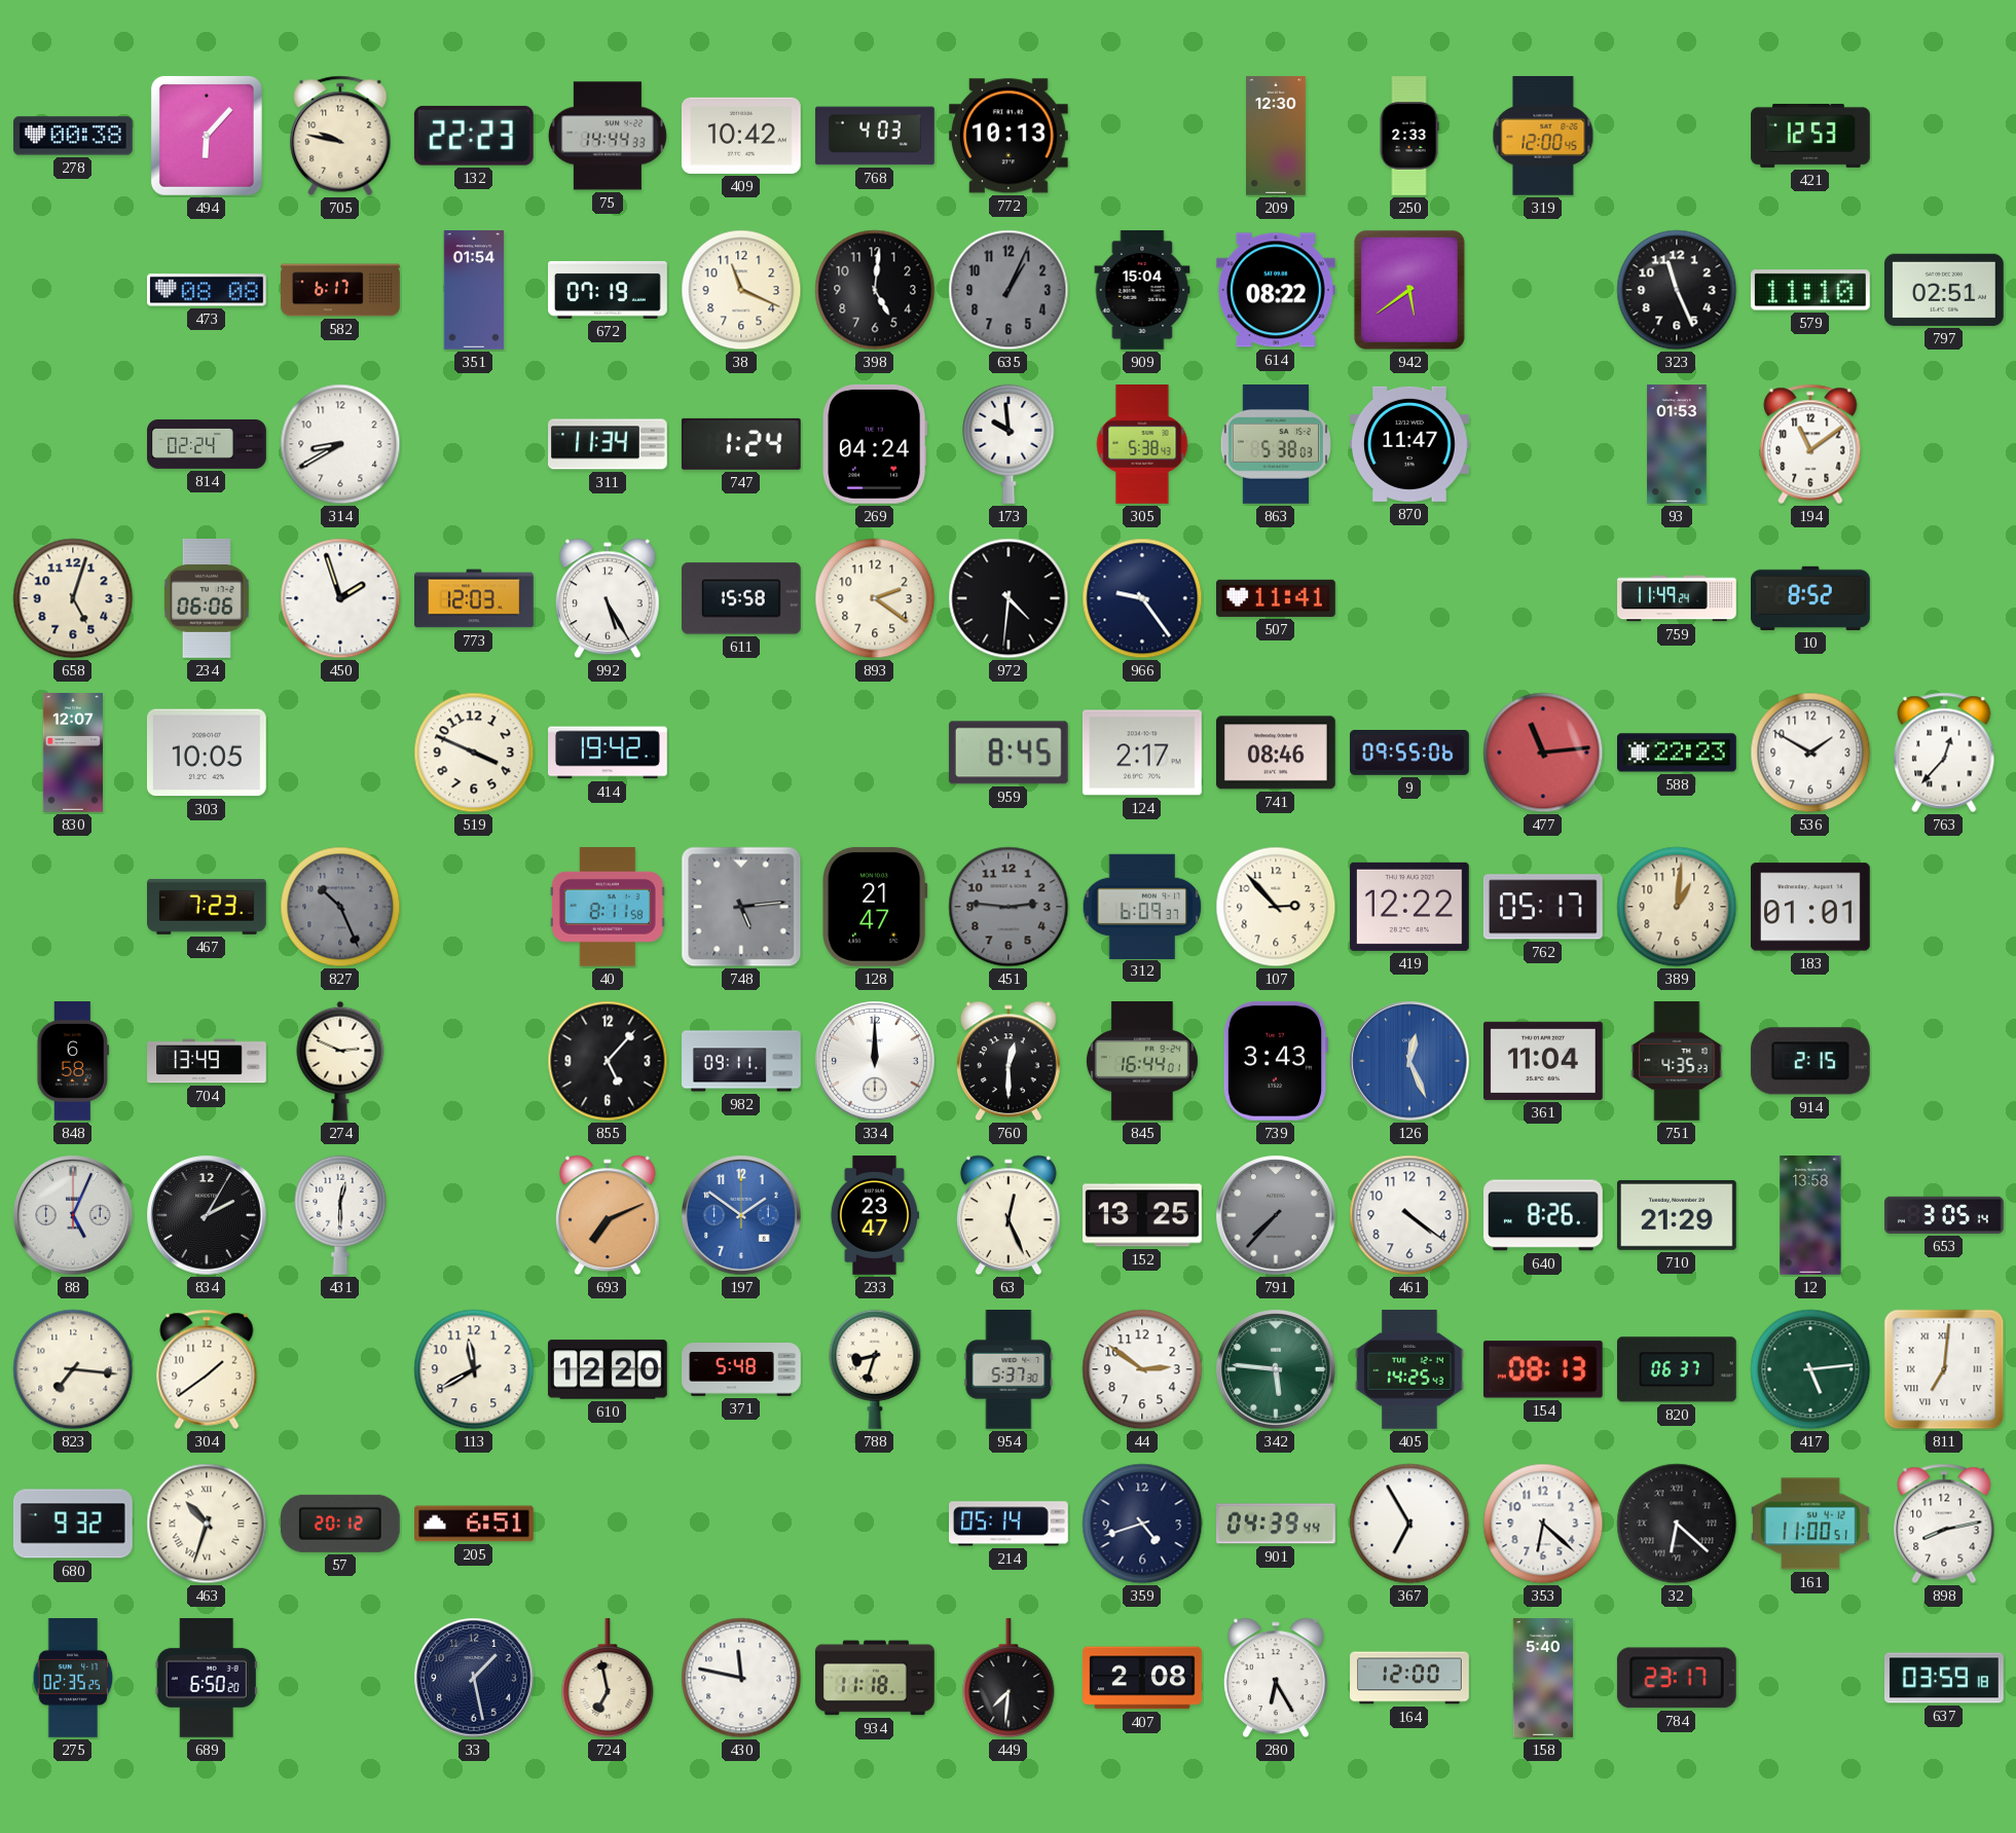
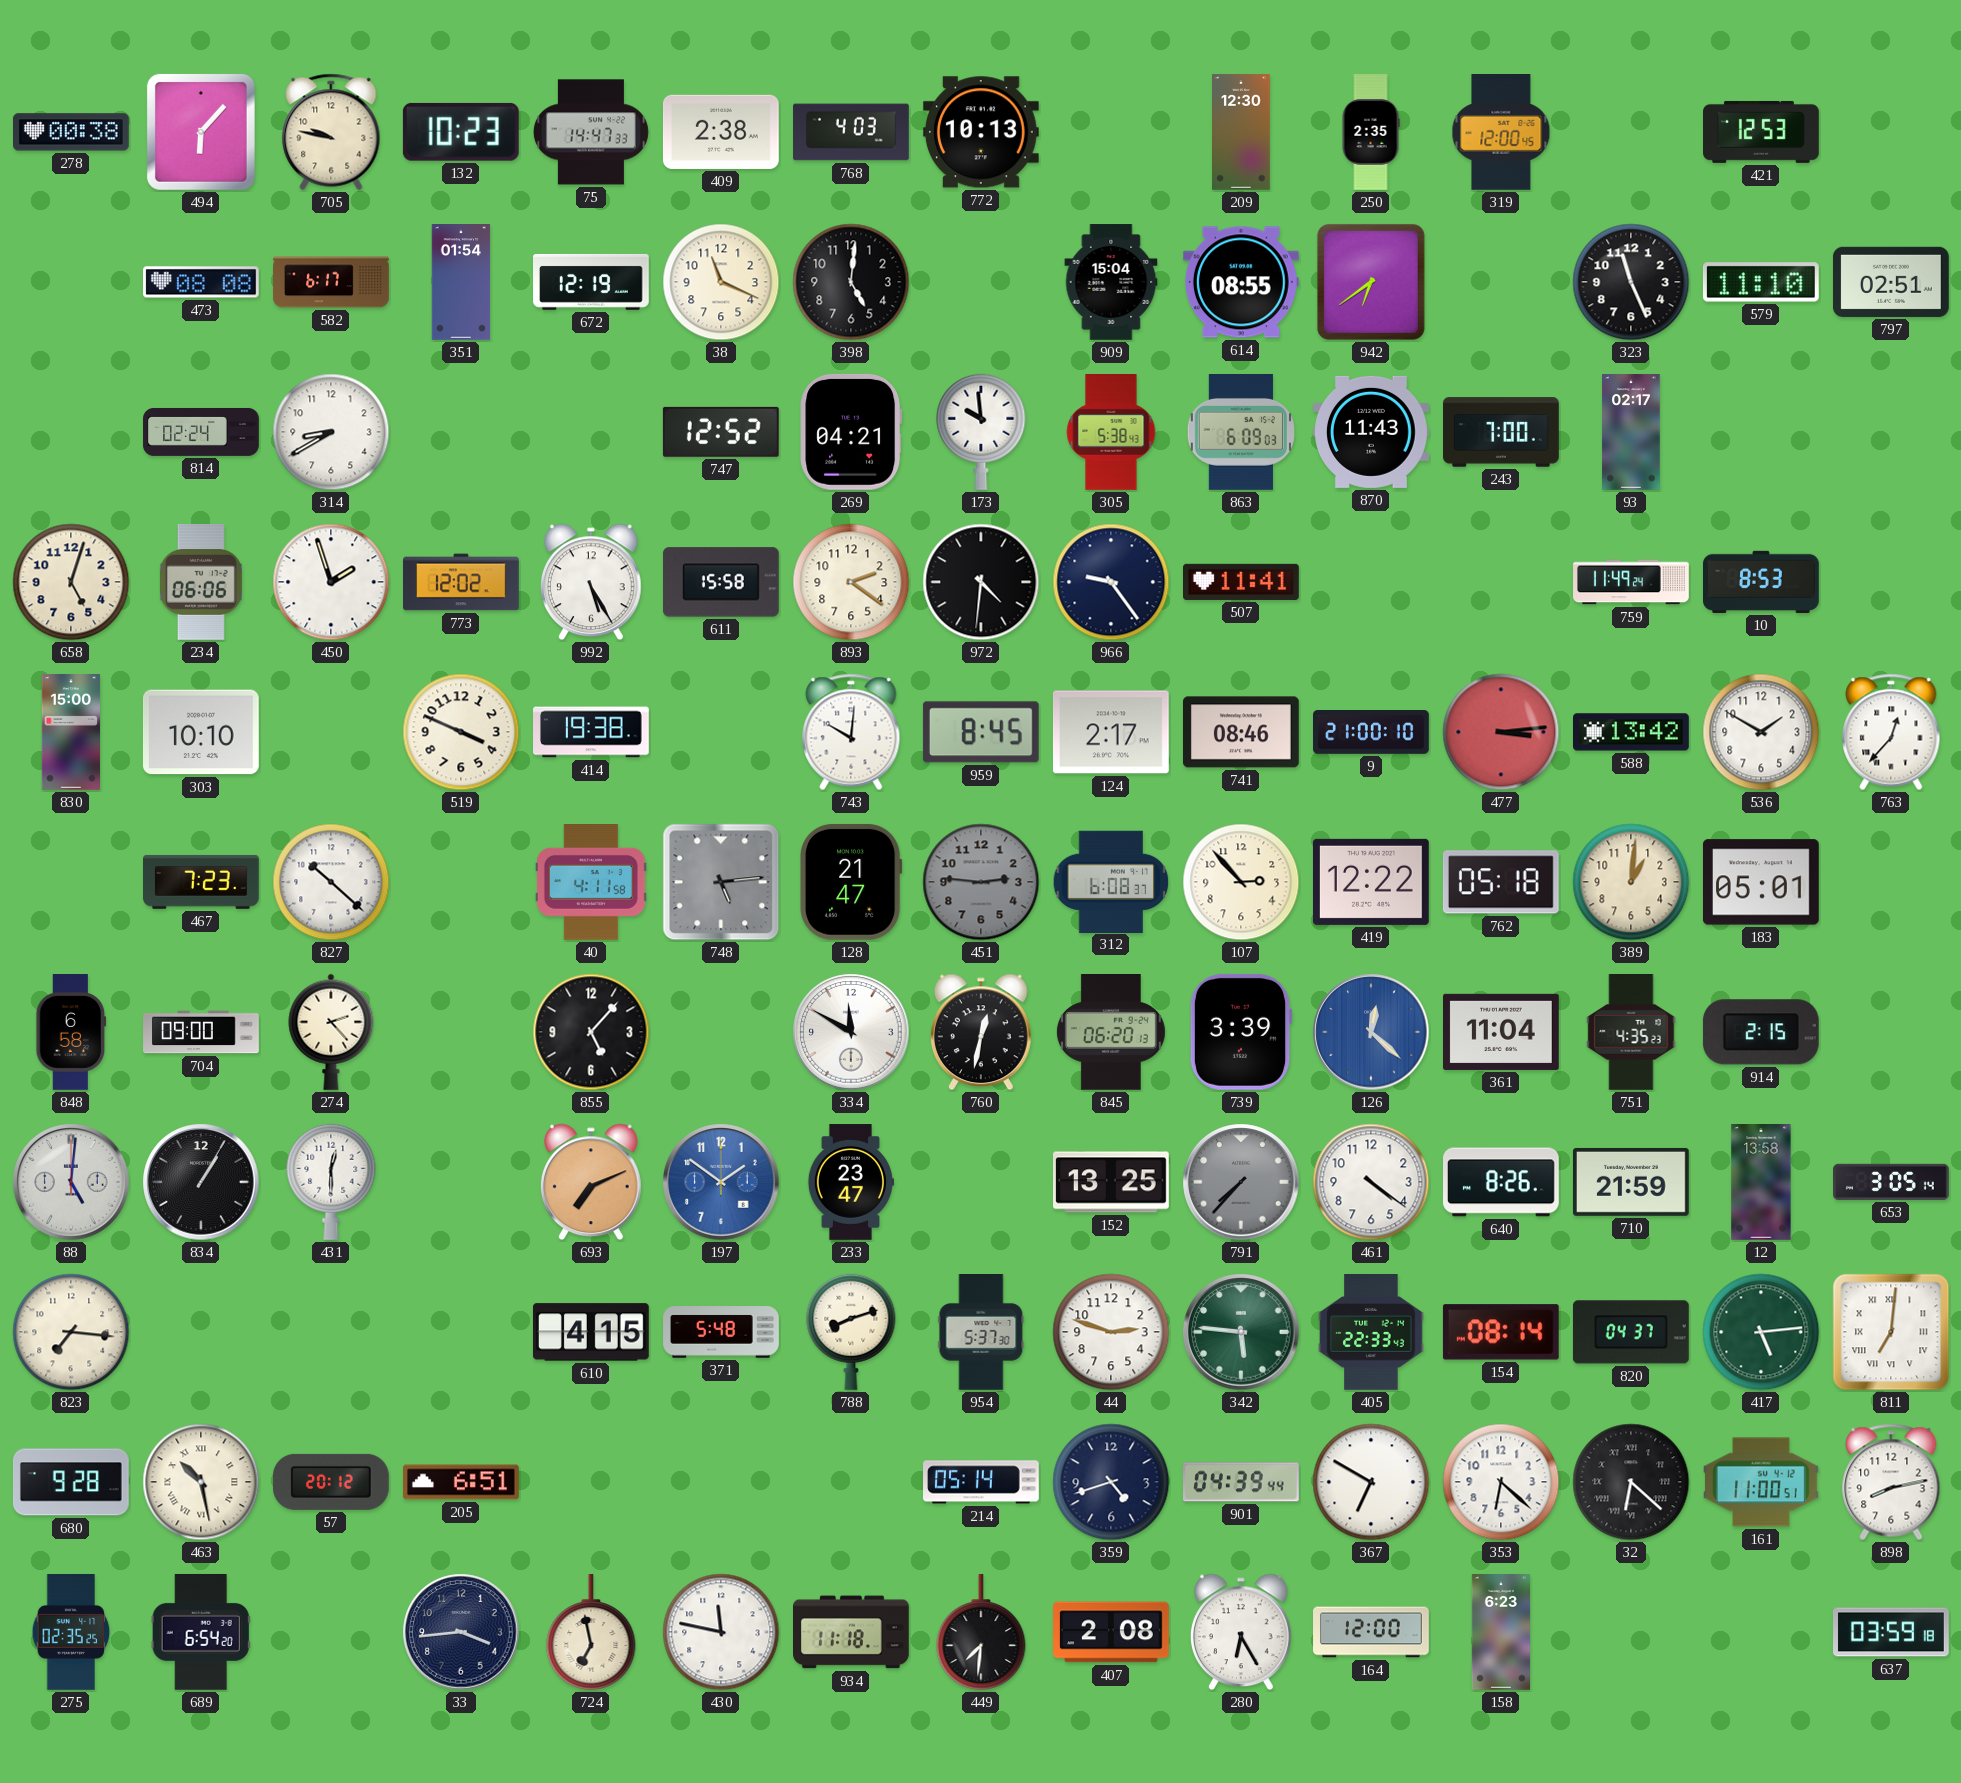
132: 22:23 -> 10:23 (461, 132)
75: 14:44 -> 14:47 (591, 132)
409: 10:42 -> 2:38 (721, 132)
250: 2:33 -> 2:35 (1371, 132)
672: 07:19 -> 12:19 (592, 282)
635: 1:04 -> none (1009, 290)
614: 08:22 -> 08:55 (1241, 282)
942: 5:39 -> 6:39 (1371, 282)
311: 11:34 -> none (609, 444)
747: 1:24 -> 12:52 (721, 432)
269: 04:24 -> 04:21 (851, 432)
863: 5:38 -> 6:09 (1241, 433)
870: 11:47 -> 11:43 (1372, 432)
243: none -> 7:00 (1501, 432)
93: 01:53 -> 02:17 (1631, 432)
194: 11:09 -> none (1810, 444)
773: 12:03 -> 12:02 (461, 582)
10: 8:52 -> 8:53 (1762, 582)
830: 12:07 -> 15:00 (70, 732)
303: 10:05 -> 10:10 (201, 732)
414: 19:42 -> 19:38 (592, 732)
743: none -> 10:01 (851, 732)
9: 09:55 -> 21:00 (1372, 733)
477: 11:14 -> 3:14 (1501, 732)
588: 22:23 -> 13:42 (1632, 732)
827: 10:26 -> 10:22 (331, 882)
827 dial: grey -> white (331, 882)
40: 8:11 -> 4:11 (591, 883)
312: 6:09 -> 6:08 (1111, 881)
762: 05:17 -> 05:18 (1501, 882)
183: 01:01 -> 05:01 (1761, 882)
704: 13:49 -> 09:00 (201, 1032)
274: 2:49 -> 2:23 (331, 1032)
982: 09:11 -> none (741, 1061)
334: 12:00 -> 11:50 (851, 1032)
760: 12:30 -> 12:32 (982, 1032)
845: 16:44 -> 06:20 (1111, 1033)
739: 3:43 -> 3:39 (1241, 1032)
126: 12:26 -> 12:22 (1371, 1032)
88: 5:04 -> 5:01 (71, 1182)
834: 2:05 -> 1:05 (201, 1182)
63: 12:26 -> none (1010, 1215)
710: 21:29 -> 21:59 (1631, 1182)
304: 1:39 -> none (207, 1369)
113: 11:40 -> none (474, 1369)
610: 12:20 -> 4:15 (591, 1332)
788: 8:33 -> 8:12 (851, 1332)
44: 2:51 -> 2:48 (1111, 1332)
405: 14:25 -> 22:33 (1371, 1333)
154: 08:13 -> 08:14 (1501, 1332)
820: 06:37 -> 04:37 (1631, 1332)
680: 9:32 -> 9:28 (71, 1482)
463: 10:33 -> 10:28 (201, 1482)
367: 6:55 -> 6:50 (1371, 1482)
689: 6:50 -> 6:54 (201, 1632)
33: 1:28 -> 3:44 (461, 1632)
158: 5:40 -> 6:23 (1500, 1632)
784: 23:17 -> none (1677, 1678)
